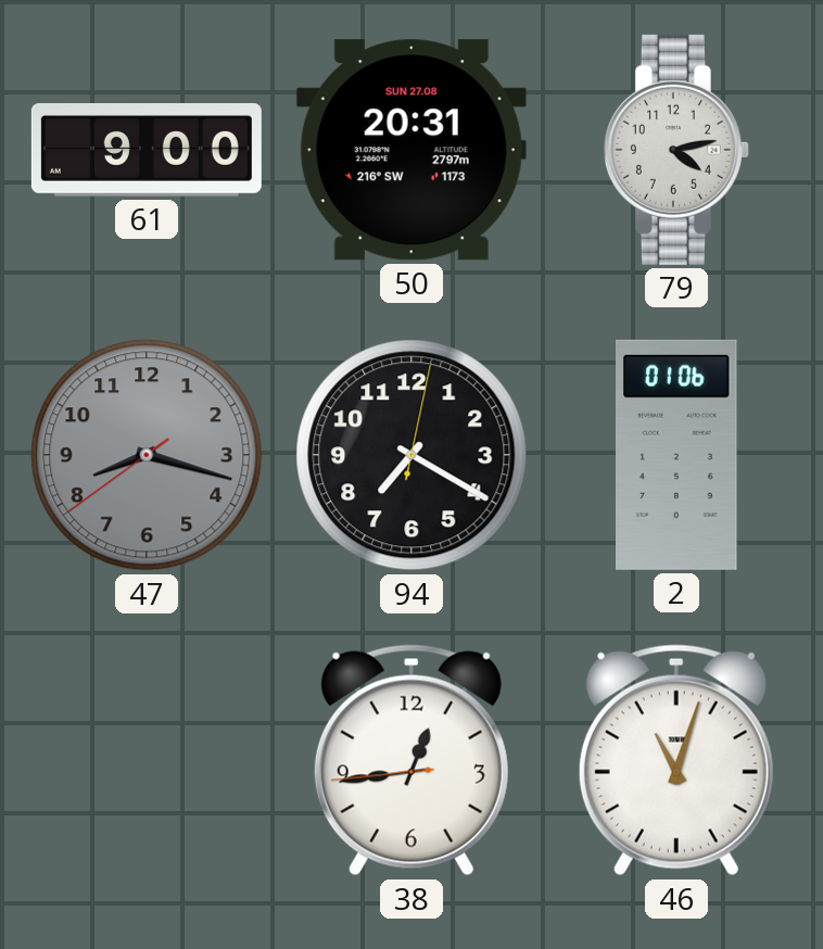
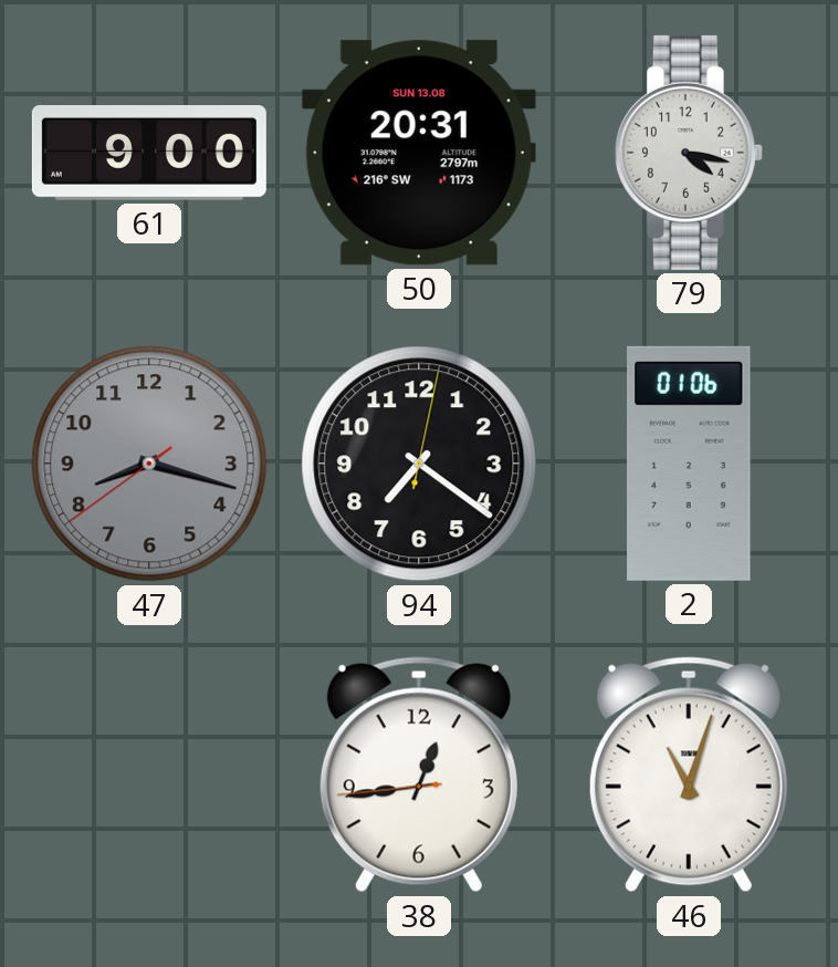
50 date: SUN 27.08 -> SUN 13.08 (419, 153)
79: 4:13 -> 4:17 (689, 153)
94: 7:20 -> 7:21 (419, 464)
